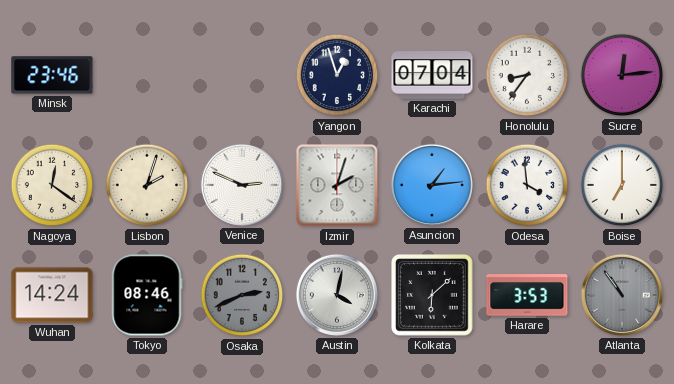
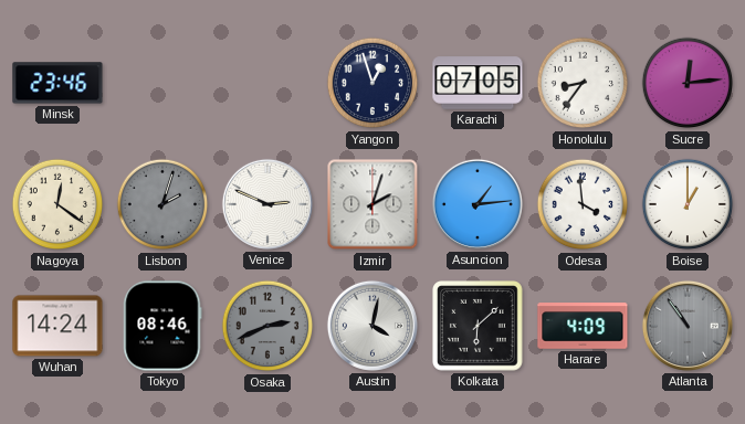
Karachi: 07:04 -> 07:05 (478, 83)
Lisbon dial: cream -> grey (162, 204)
Boise: 7:00 -> 1:00 (688, 204)
Harare: 3:53 -> 4:09 (583, 326)
